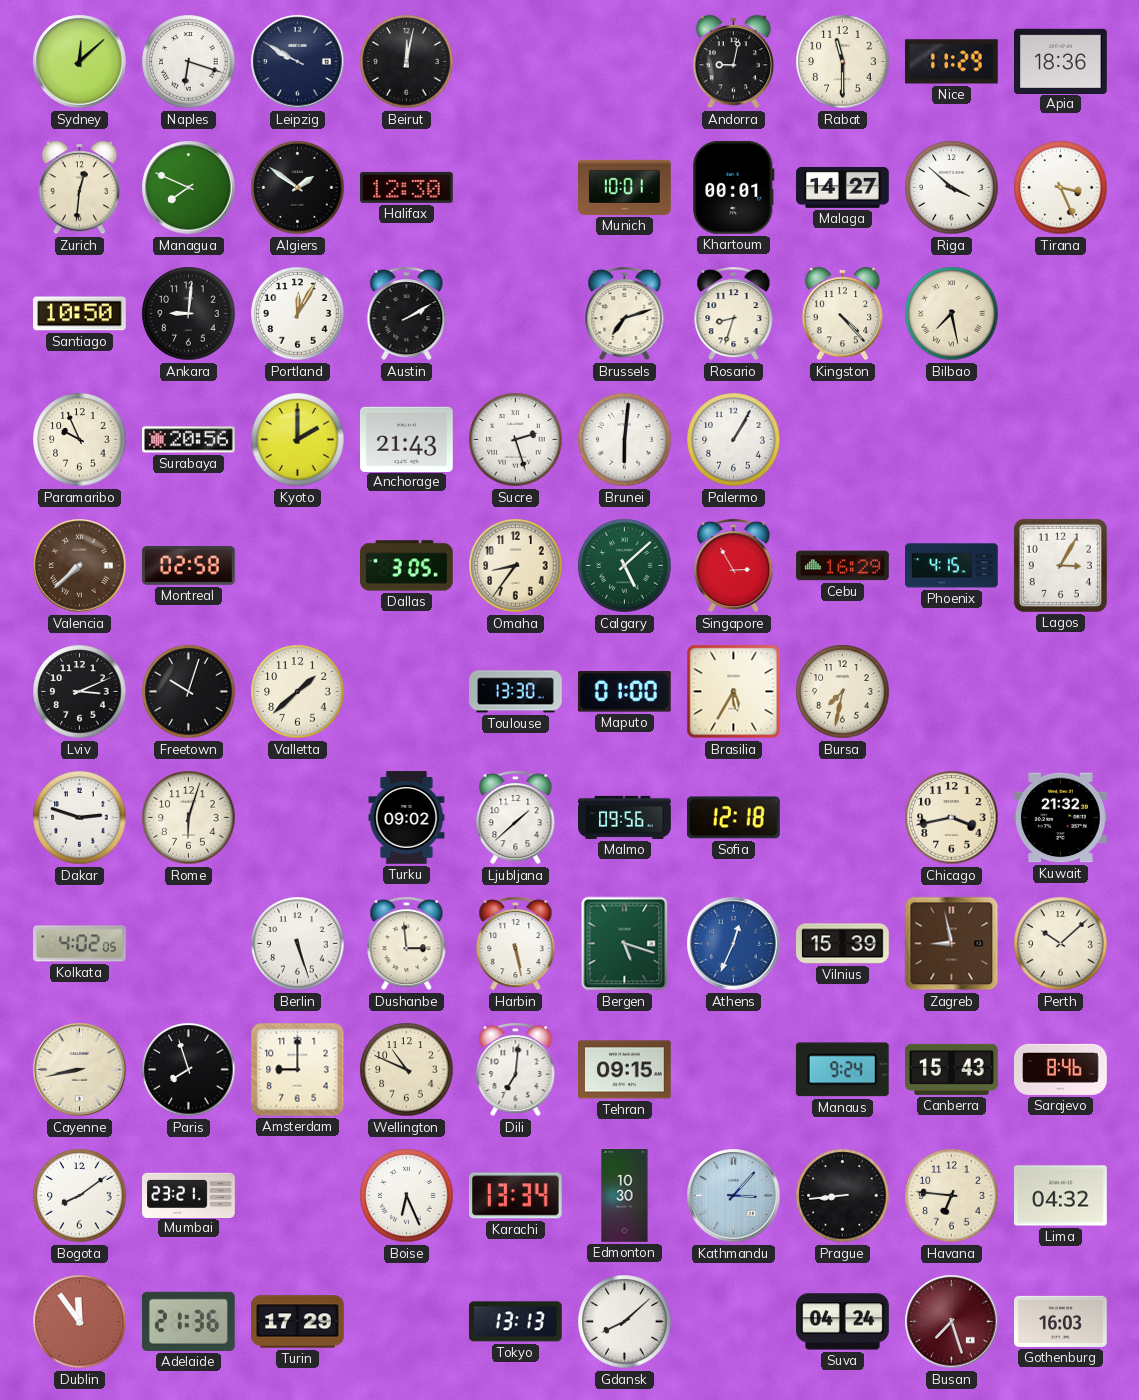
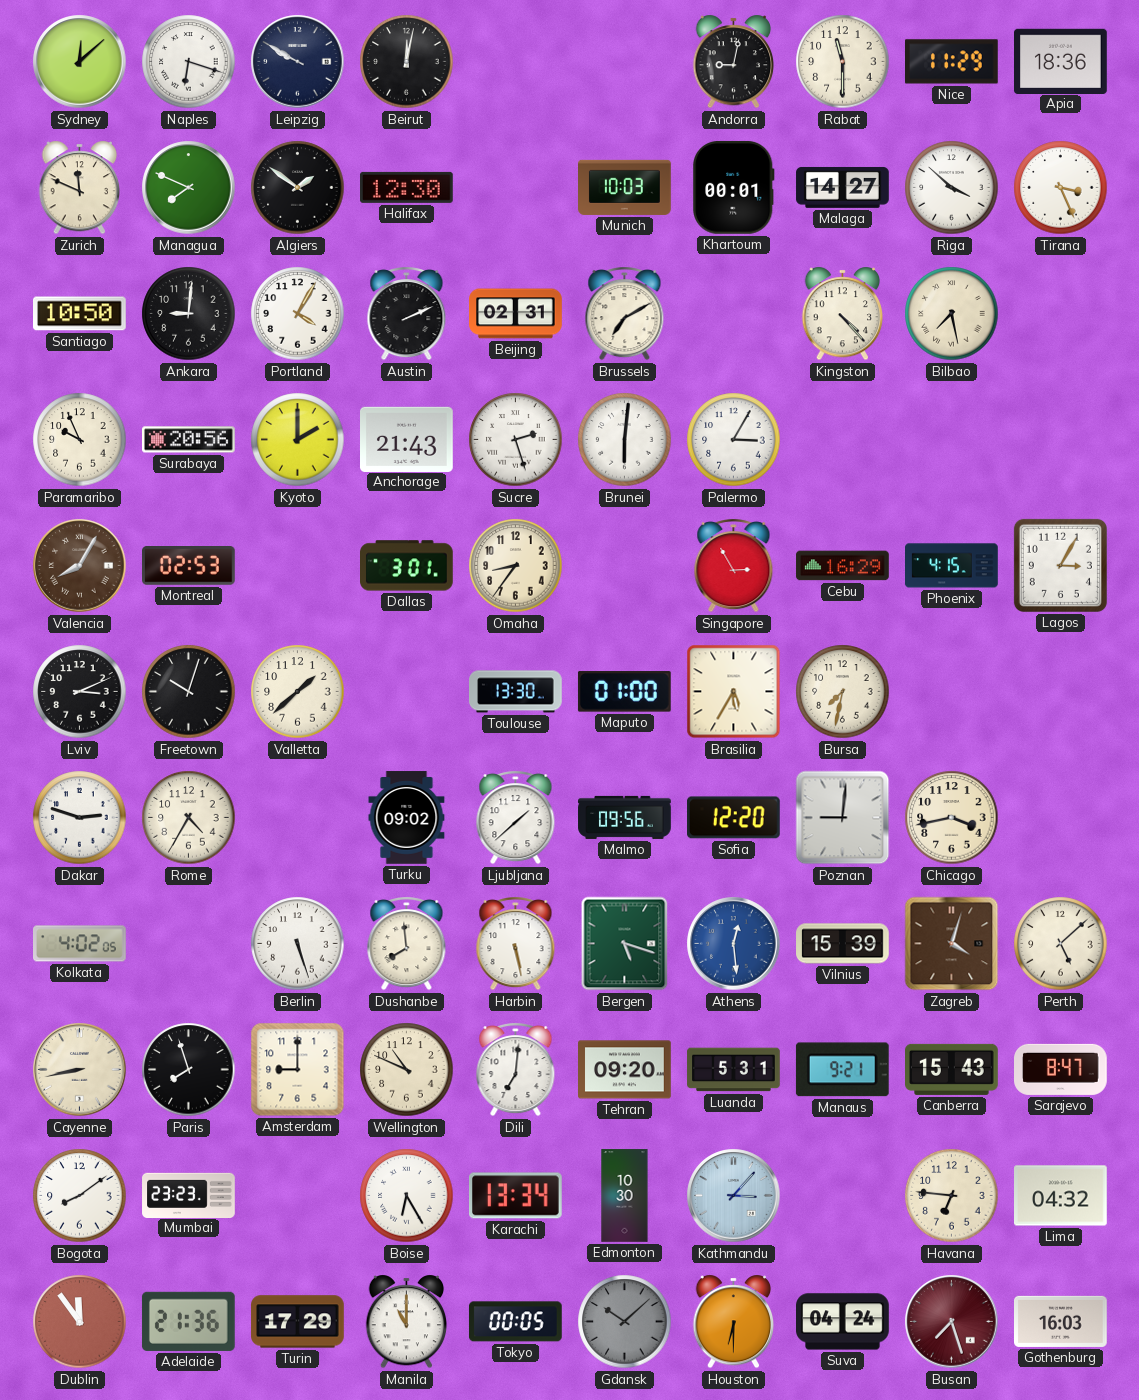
Zurich: 12:31 -> 11:49 (80, 188)
Munich: 10:01 -> 10:03 (625, 187)
Portland: 12:05 -> 4:05 (298, 314)
Austin: 2:10 -> 2:11 (407, 314)
Beijing: none -> 02:31 (516, 314)
Brussels: 7:12 -> 7:10 (625, 314)
Rosario: 8:33 -> none (734, 314)
Palermo: 1:05 -> 3:05 (734, 440)
Valencia: 7:38 -> 8:05 (80, 566)
Montreal: 02:58 -> 02:53 (189, 566)
Dallas: 3:05 -> 3:01 (407, 566)
Calgary: 5:08 -> none (625, 566)
Rome: 6:03 -> 4:35 (189, 818)
Sofia: 12:18 -> 12:20 (734, 818)
Poznan: none -> 9:01 (843, 818)
Kuwait: 21:32 -> none (1061, 818)
Dushanbe: 2:59 -> 7:59 (407, 944)
Athens: 12:34 -> 12:29 (734, 944)
Zagreb: 8:58 -> 4:03 (952, 944)
Perth: 10:08 -> 5:08 (1061, 944)
Tehran: 09:15 -> 09:20 (625, 1070)
Luanda: none -> 5:31 (734, 1070)
Manaus: 9:24 -> 9:21 (842, 1070)
Sarajevo: 8:46 -> 8:47 (1061, 1069)
Mumbai: 23:21 -> 23:23 (189, 1195)
Boise: 6:26 -> 6:25 (407, 1196)
Prague: 8:44 -> none (843, 1196)
Manila: none -> 11:00 (407, 1322)
Tokyo: 13:13 -> 00:05 (515, 1322)
Gdansk: 8:08 -> 10:08 (625, 1322)
Gdansk dial: white -> grey (625, 1322)
Houston: none -> 6:30 (734, 1322)
